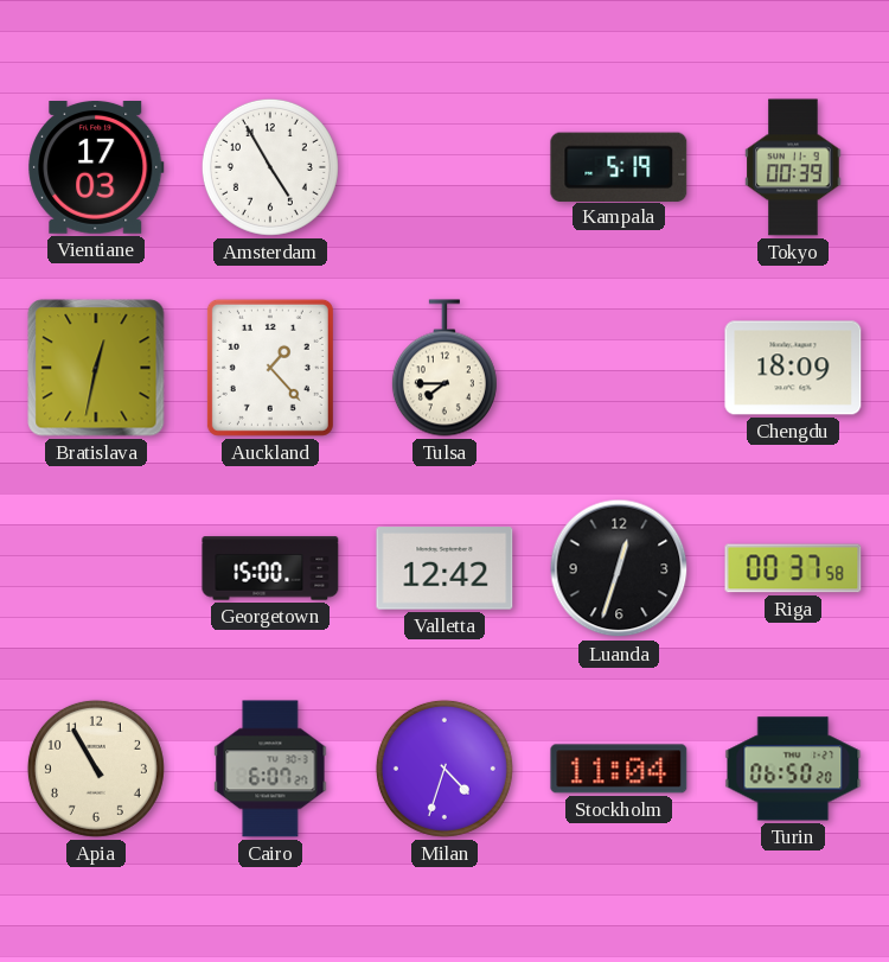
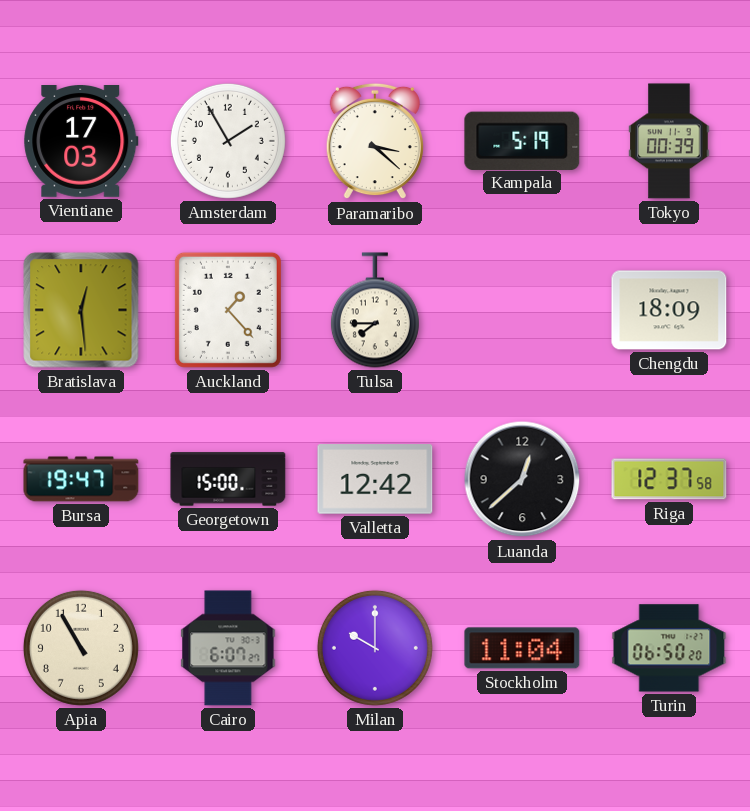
Amsterdam: 4:55 -> 1:55 (228, 141)
Paramaribo: none -> 3:22 (375, 141)
Bratislava: 12:32 -> 12:29 (81, 310)
Bursa: none -> 19:47 (81, 479)
Luanda: 12:33 -> 12:38 (522, 479)
Riga: 00:37 -> 12:37 (669, 479)
Milan: 4:33 -> 10:00 (375, 648)
